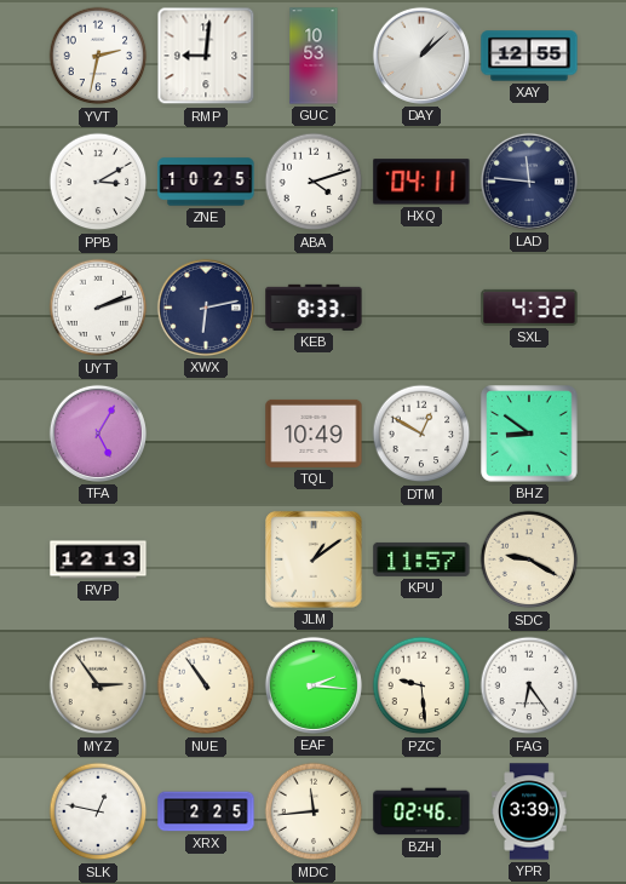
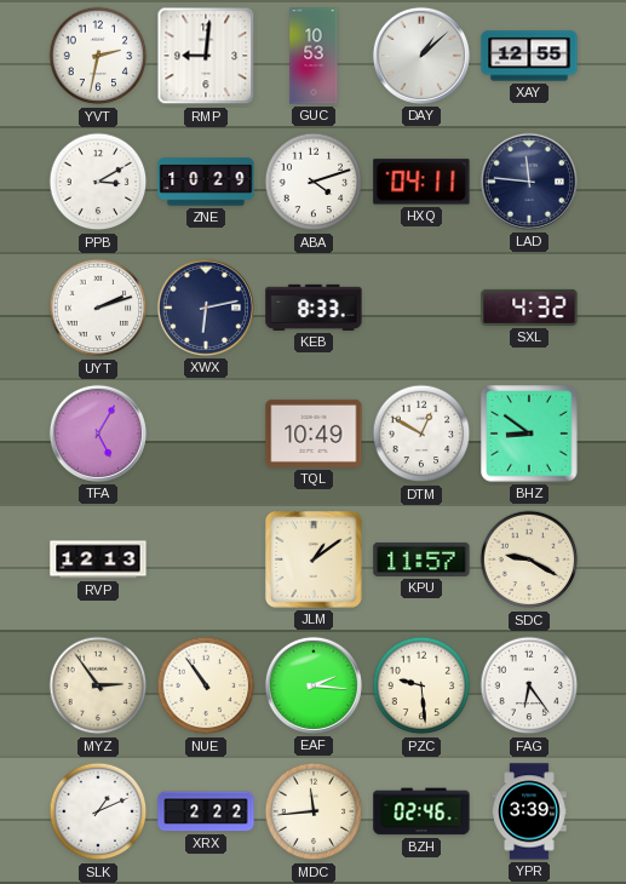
ZNE: 10:25 -> 10:29 (206, 182)
SLK: 12:47 -> 1:11 (98, 811)
XRX: 2:25 -> 2:22 (206, 811)
